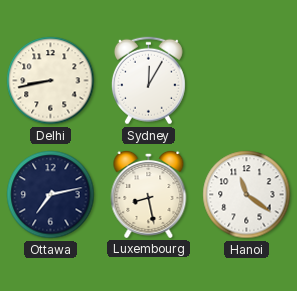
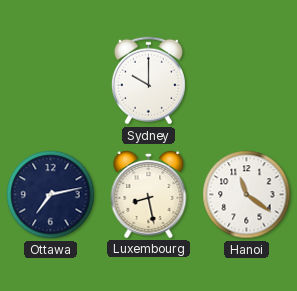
Delhi: 8:43 -> none (51, 81)
Sydney: 12:05 -> 10:00 (148, 81)
